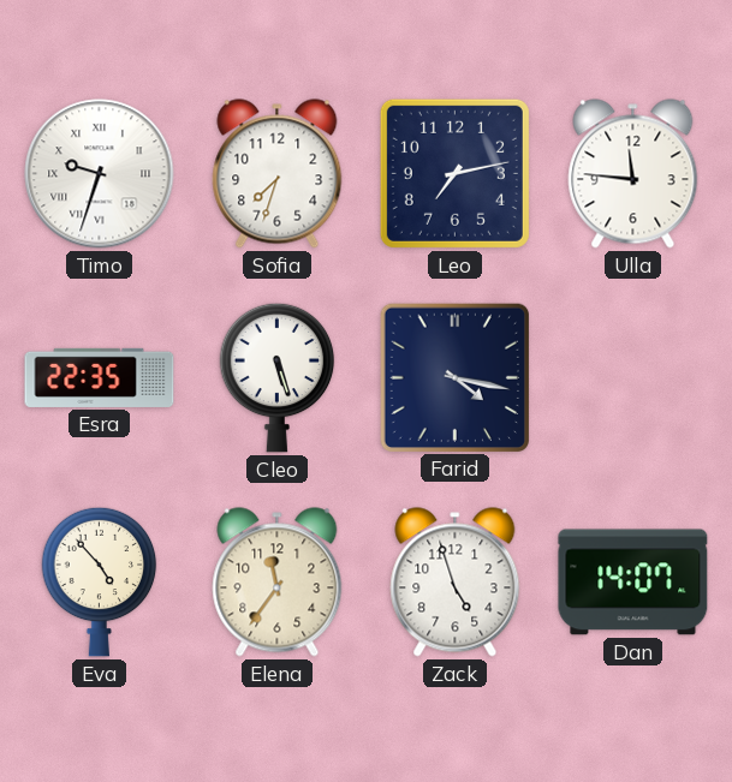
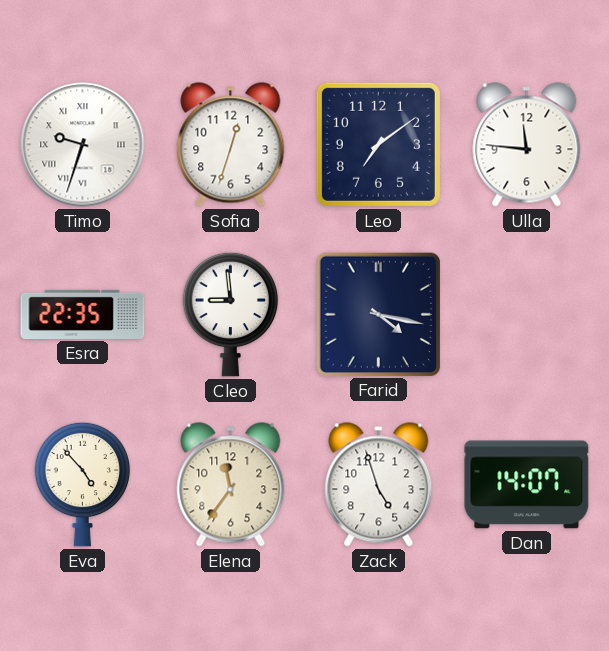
Sofia: 7:33 -> 12:33 (231, 145)
Leo: 7:13 -> 7:09 (378, 144)
Cleo: 5:27 -> 8:59 (231, 314)
